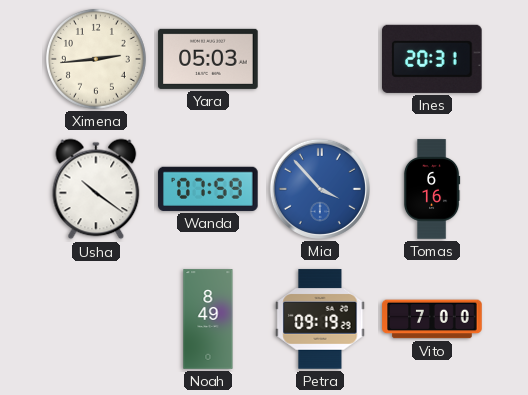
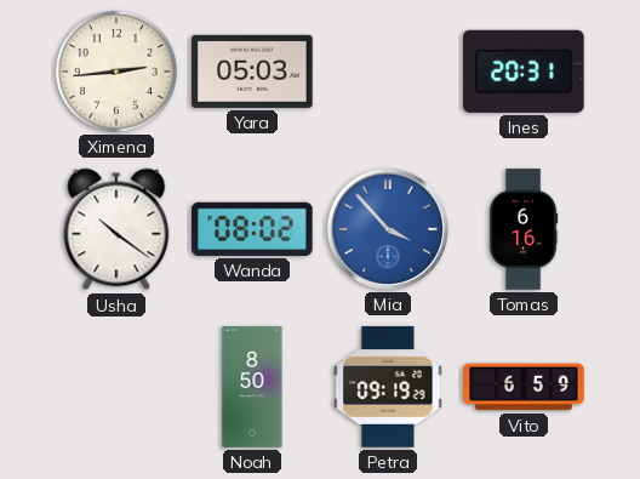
Wanda: 07:59 -> 08:02 (252, 229)
Noah: 8:49 -> 8:50 (252, 387)
Vito: 7:00 -> 6:59 (524, 387)
